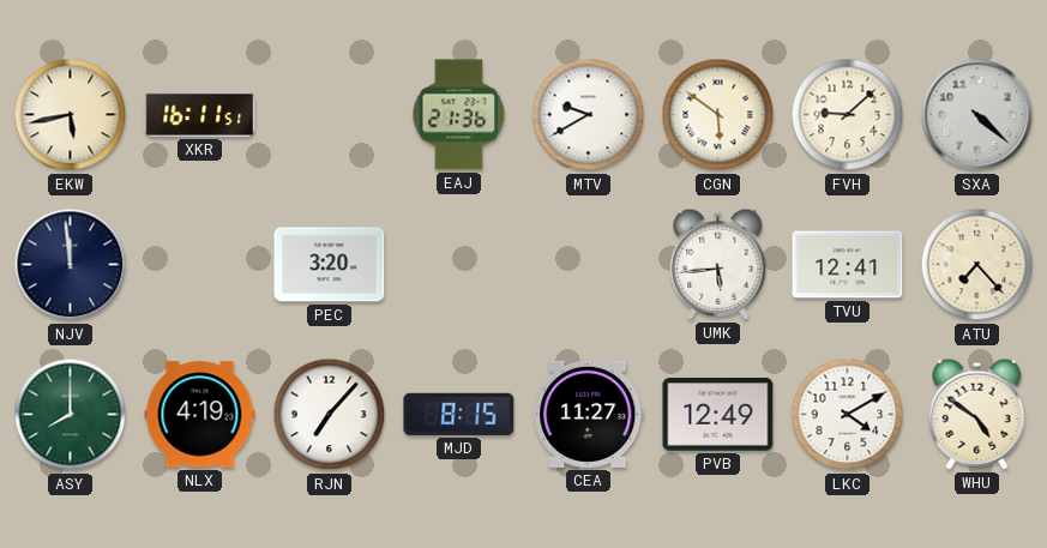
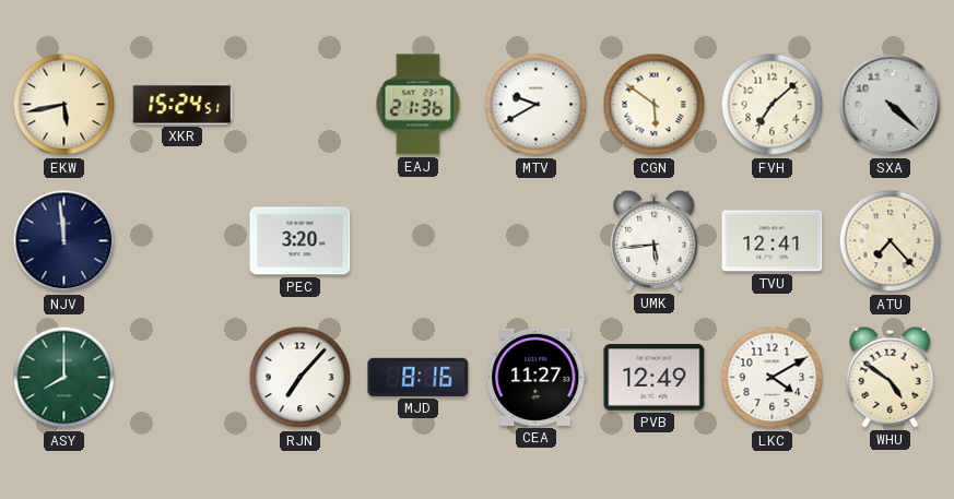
XKR: 16:11 -> 15:24 (182, 104)
FVH: 9:08 -> 7:08 (773, 105)
NLX: 4:19 -> none (200, 415)
MJD: 8:15 -> 8:16 (419, 377)
